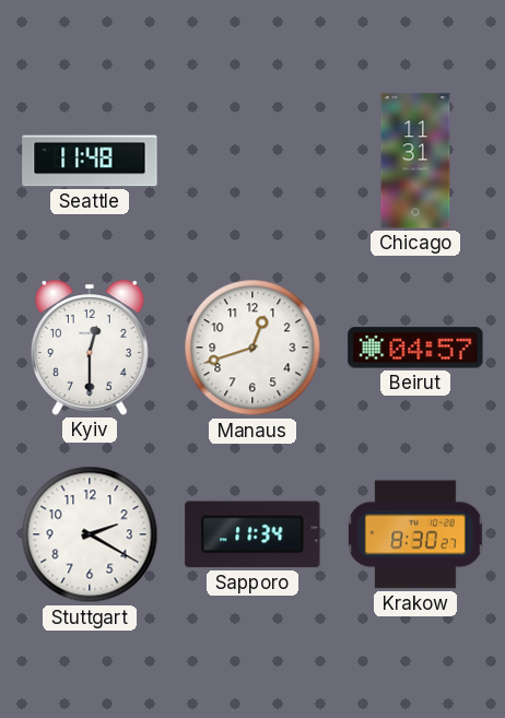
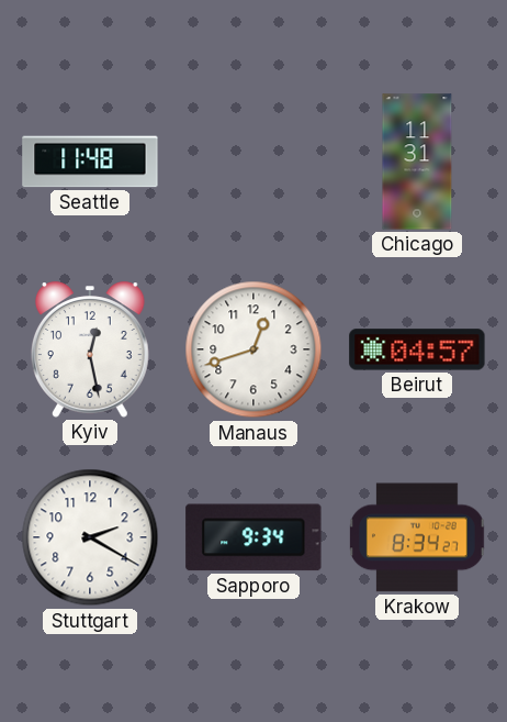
Kyiv: 12:30 -> 12:28 (90, 349)
Sapporo: 11:34 -> 9:34 (253, 537)
Krakow: 8:30 -> 8:34 (418, 537)
